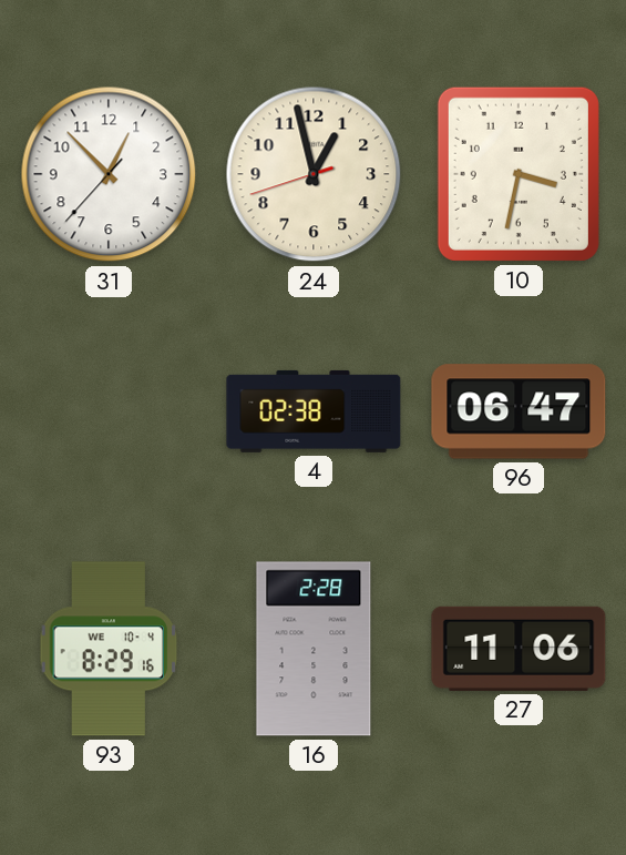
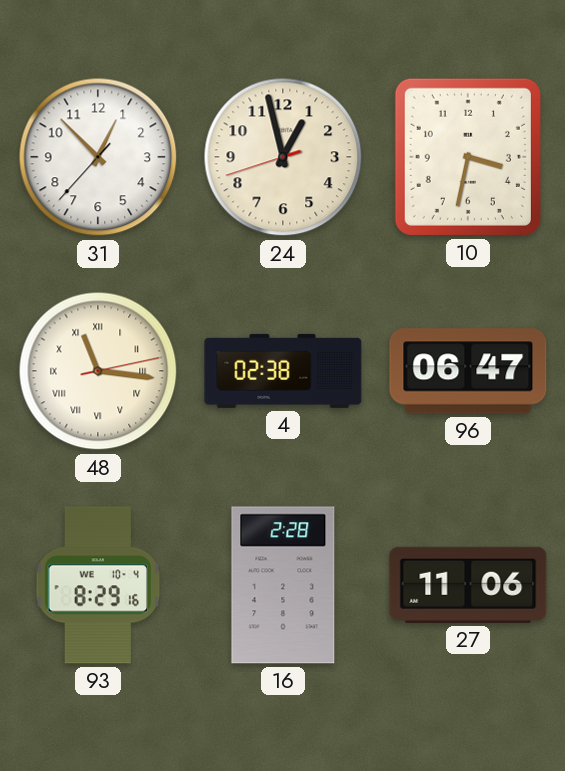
48: none -> 11:16 (98, 371)
